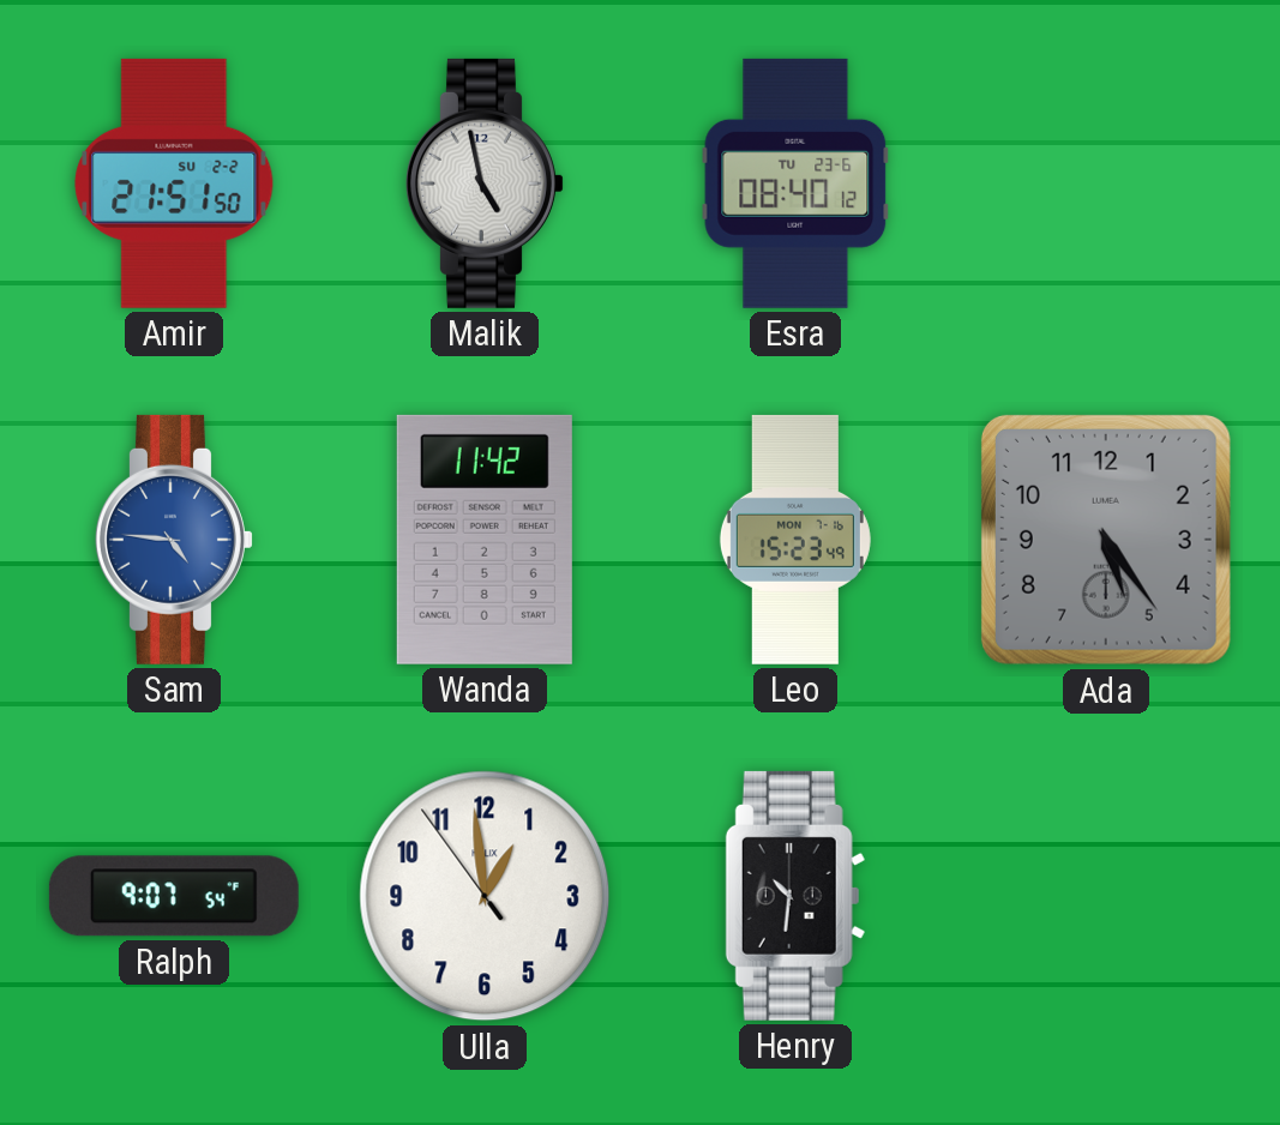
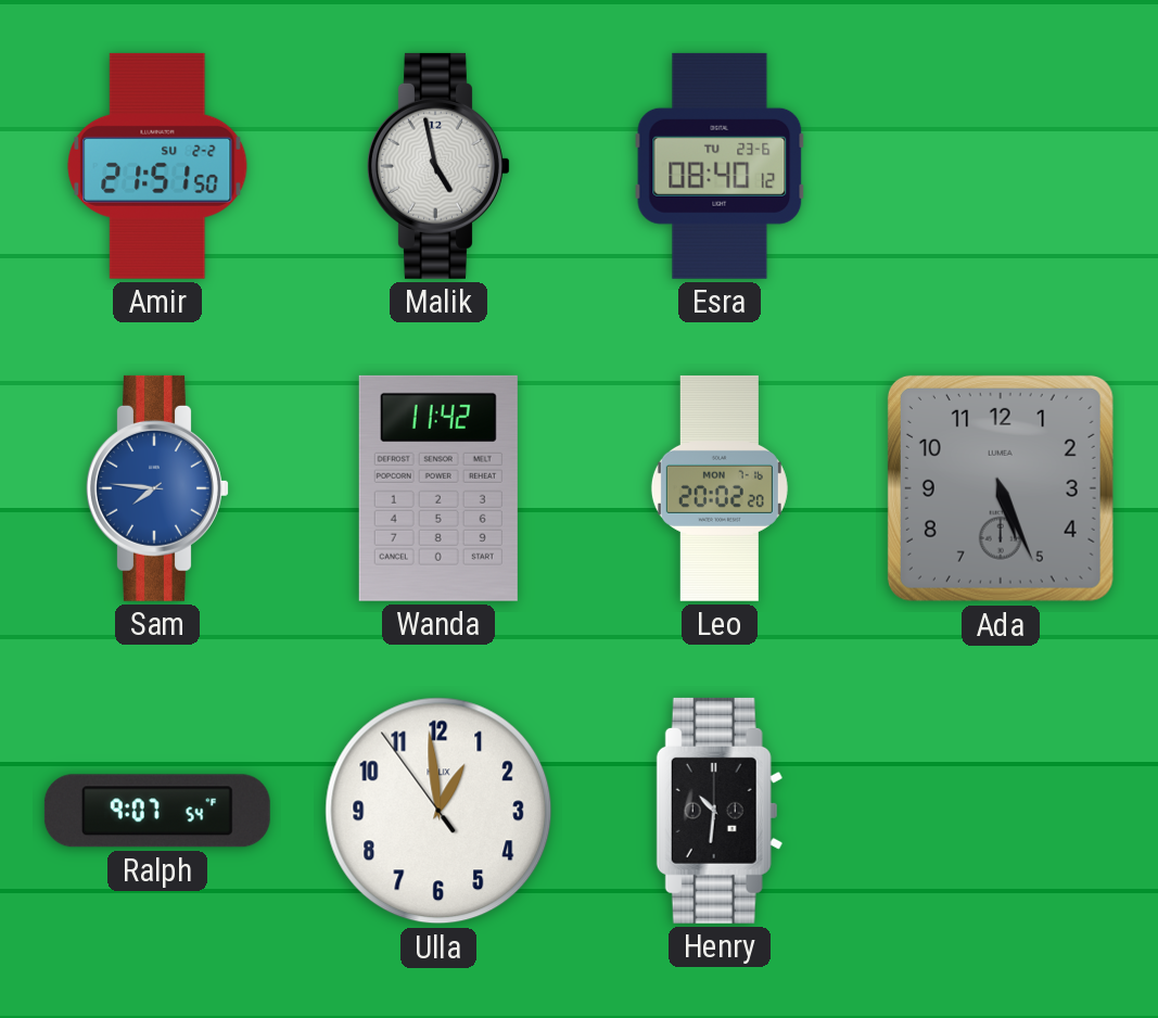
Sam: 4:46 -> 7:46 (158, 488)
Leo: 15:23 -> 20:02 (720, 488)
Ada: 5:24 -> 5:26 (1001, 488)
